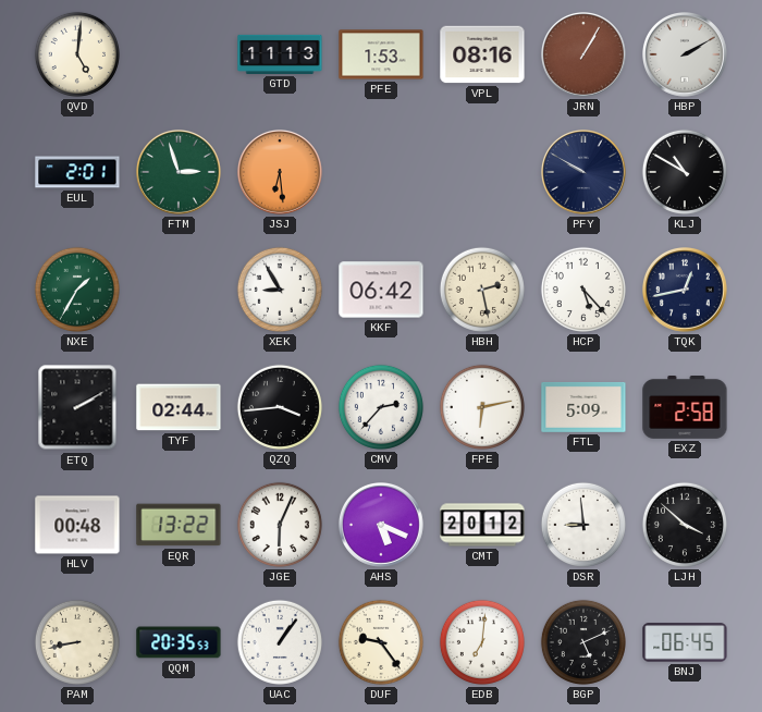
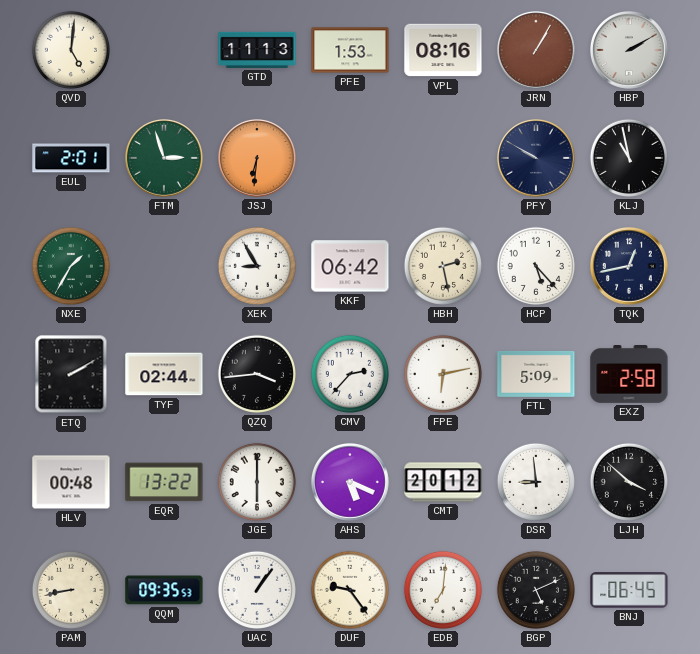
JSJ: 6:29 -> 6:31 (258, 159)
KLJ: 10:50 -> 10:58 (629, 158)
JGE: 6:04 -> 6:00 (257, 482)
QQM: 20:35 -> 09:35 (164, 590)
